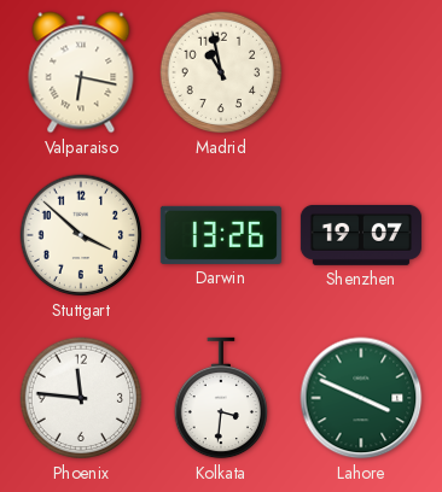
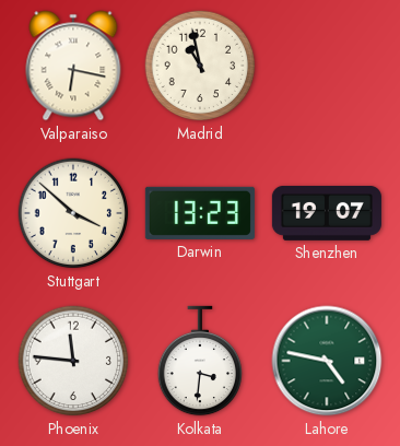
Darwin: 13:26 -> 13:23 (200, 213)
Lahore: 3:49 -> 4:47 (327, 361)
